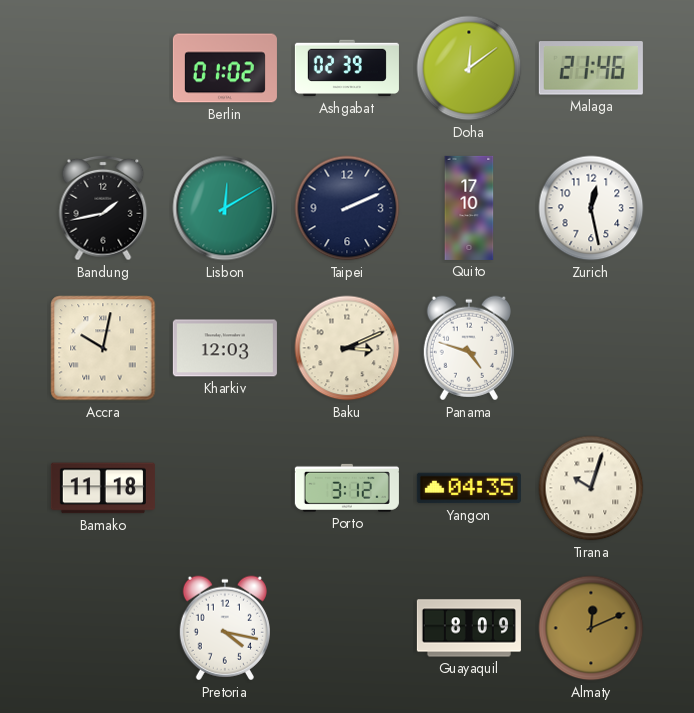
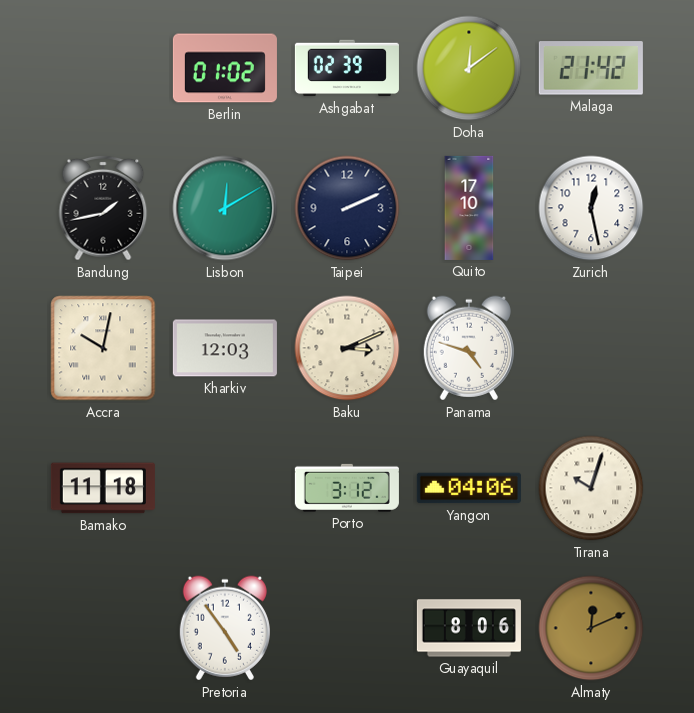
Malaga: 21:46 -> 21:42 (591, 68)
Yangon: 04:35 -> 04:06 (469, 488)
Pretoria: 4:17 -> 4:54 (225, 628)
Guayaquil: 8:09 -> 8:06 (469, 628)
